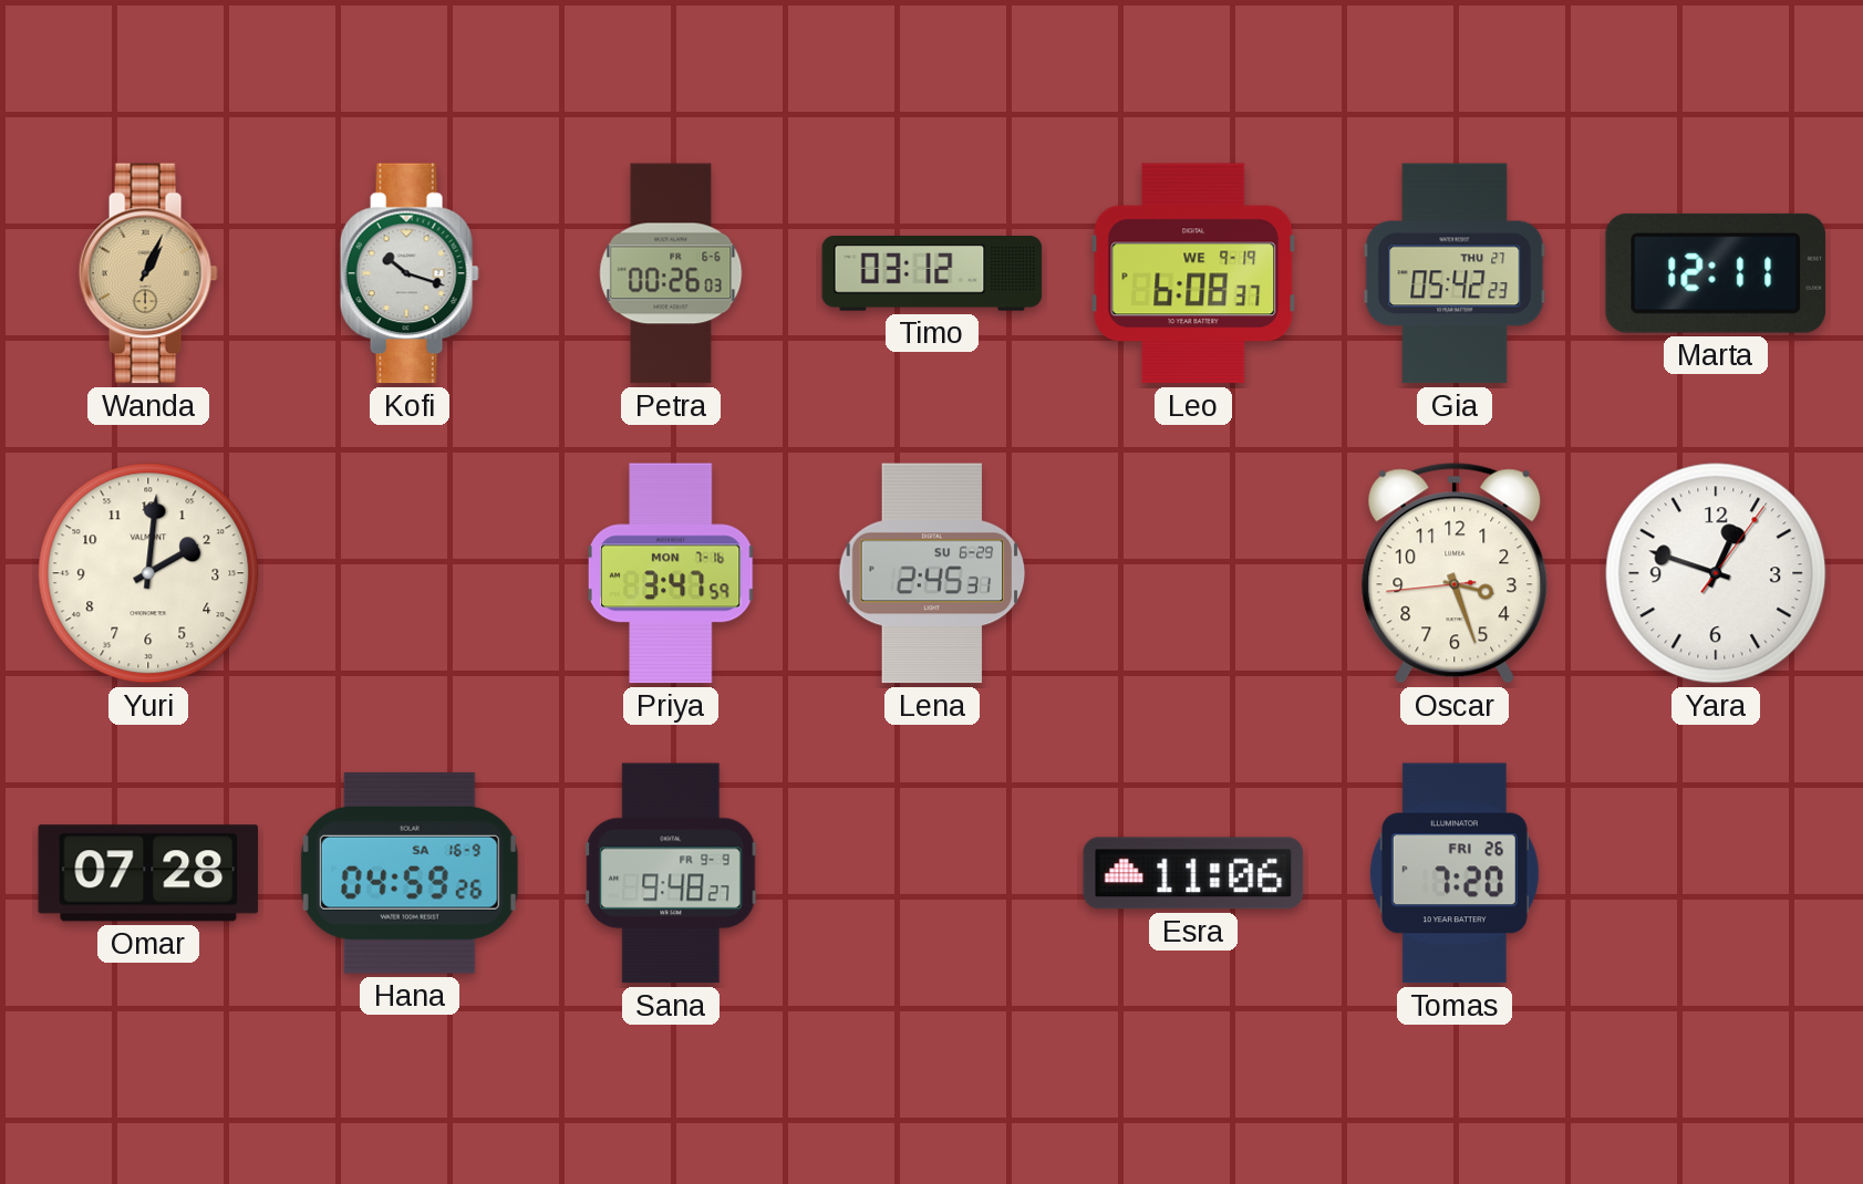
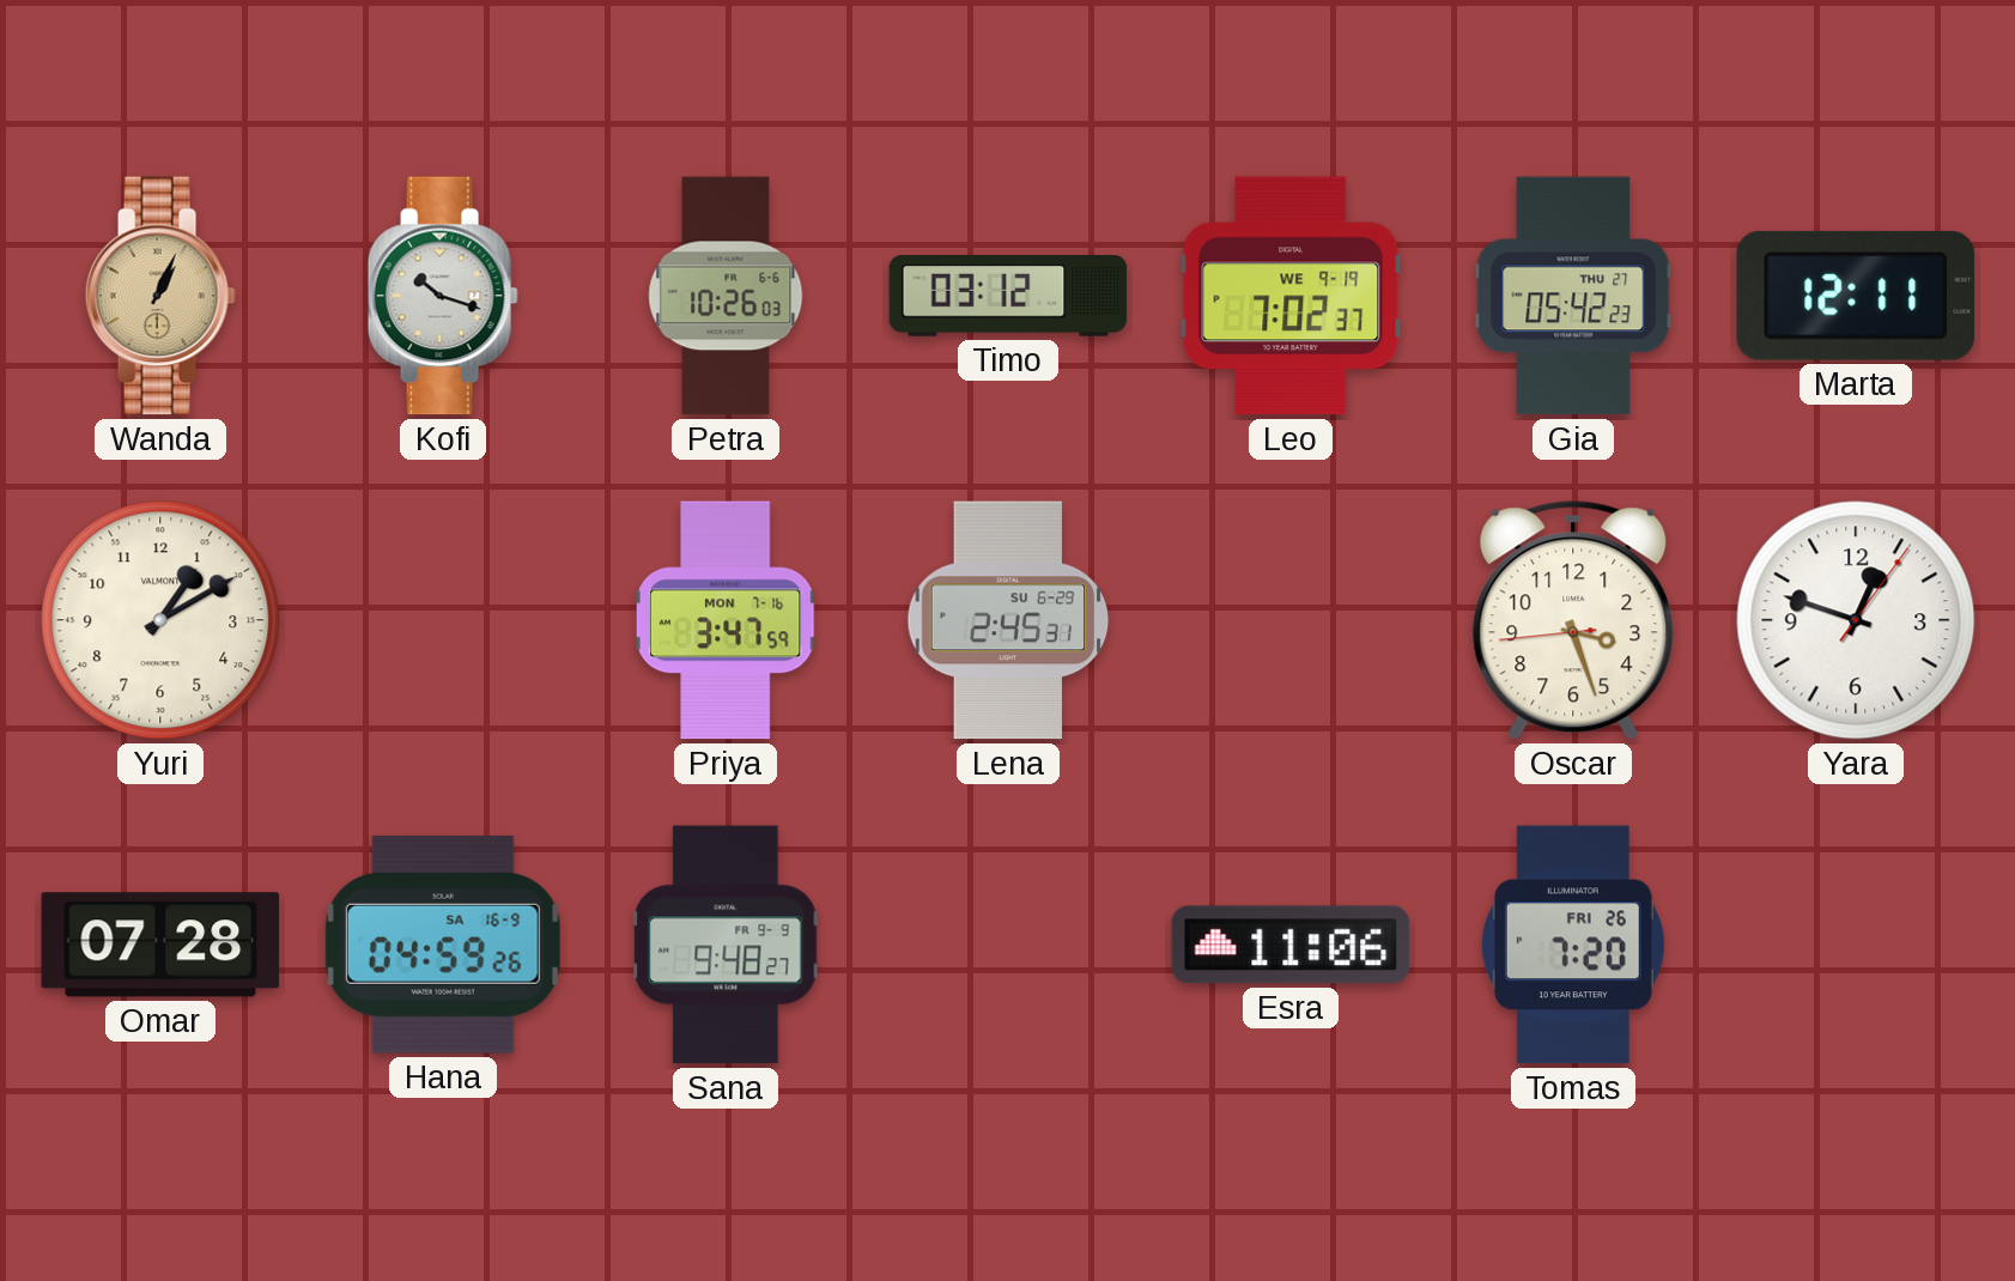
Petra: 00:26 -> 10:26 (726, 296)
Leo: 6:08 -> 7:02 (1291, 296)
Yuri: 2:01 -> 1:10 (160, 620)
